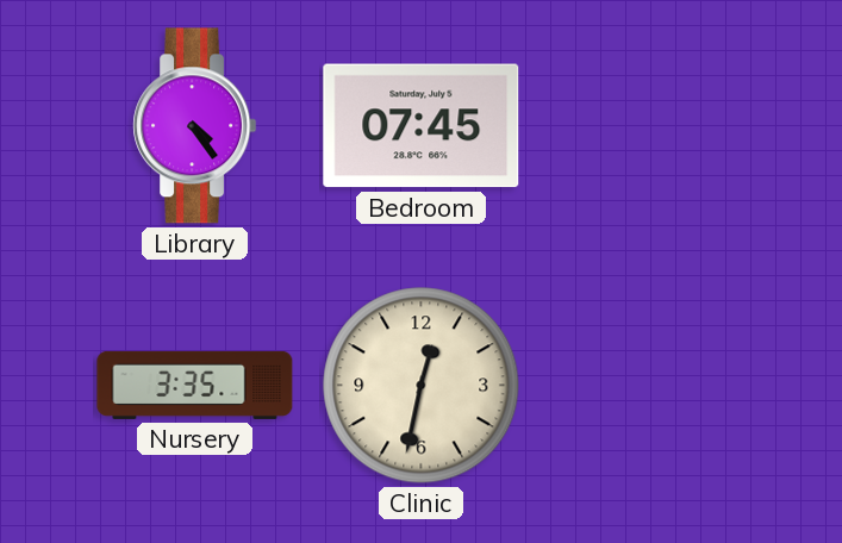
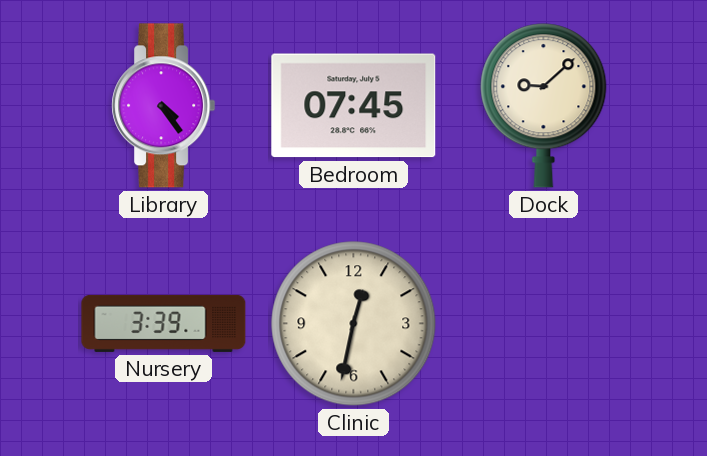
Dock: none -> 9:08 (544, 106)
Nursery: 3:35 -> 3:39 (164, 323)
